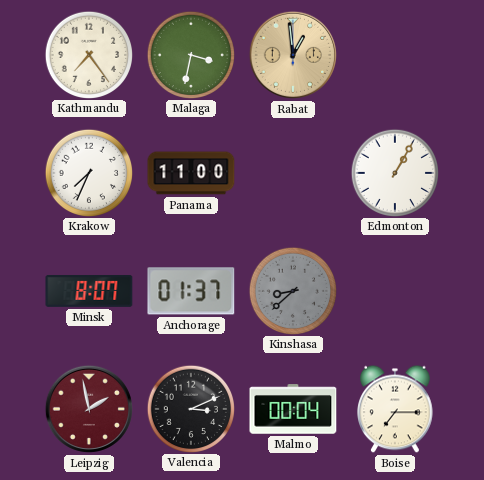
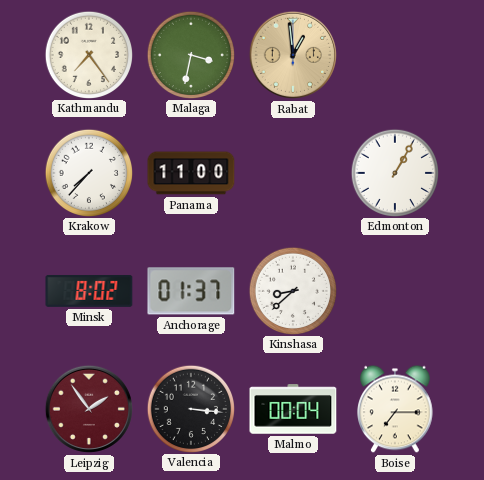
Krakow: 7:34 -> 7:37 (88, 172)
Minsk: 8:07 -> 8:02 (89, 291)
Kinshasa dial: grey -> white (292, 290)
Leipzig: 1:58 -> 1:54 (89, 409)
Valencia: 3:11 -> 3:16 (190, 408)
